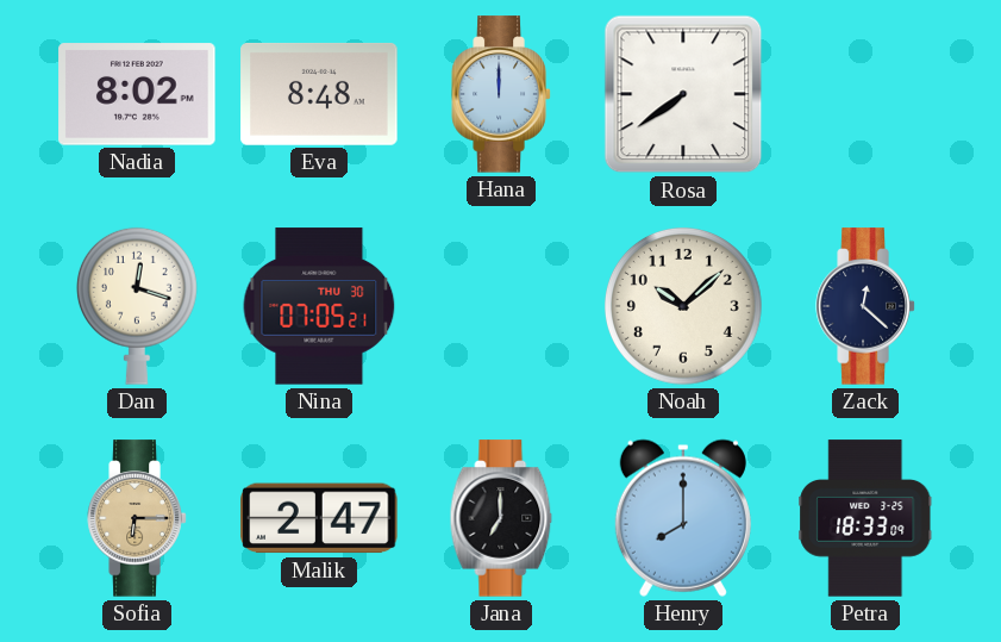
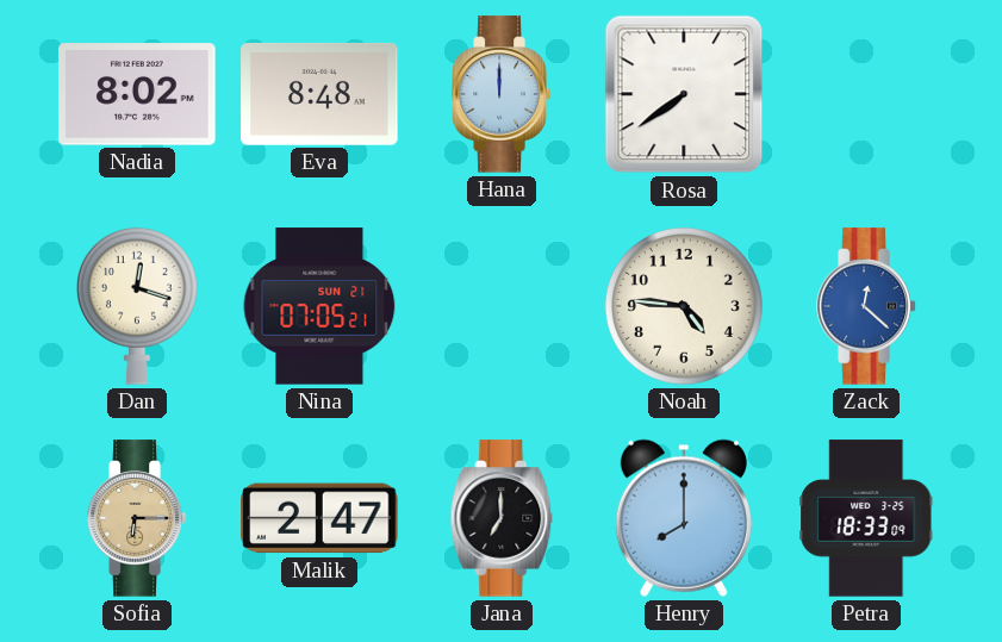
Nina date: THU 30 -> SUN 21 (319, 306)
Noah: 10:08 -> 4:46 (684, 306)
Zack dial: navy -> blue (866, 306)
